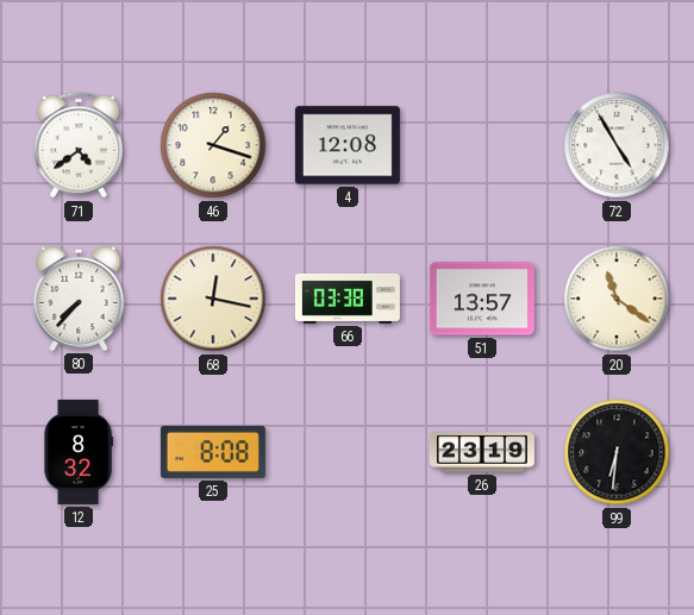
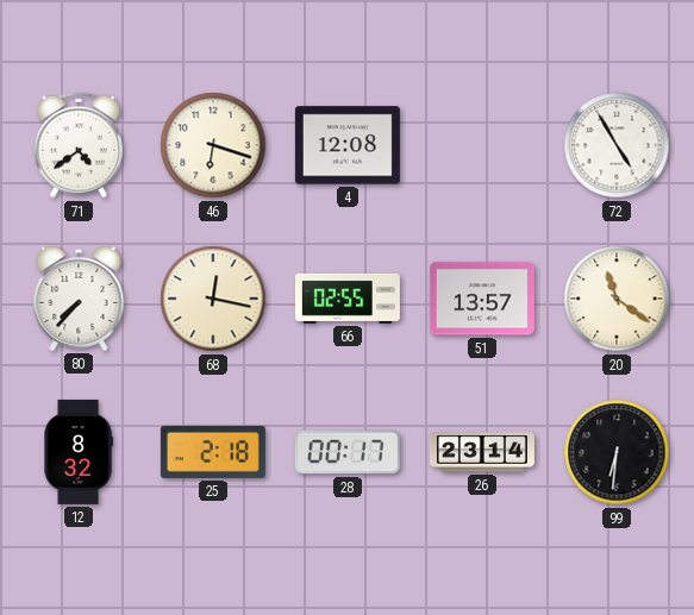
46: 1:18 -> 6:18 (213, 145)
66: 03:38 -> 02:55 (348, 299)
25: 8:08 -> 2:18 (213, 452)
28: none -> 00:17 (348, 452)
26: 23:19 -> 23:14 (482, 452)
